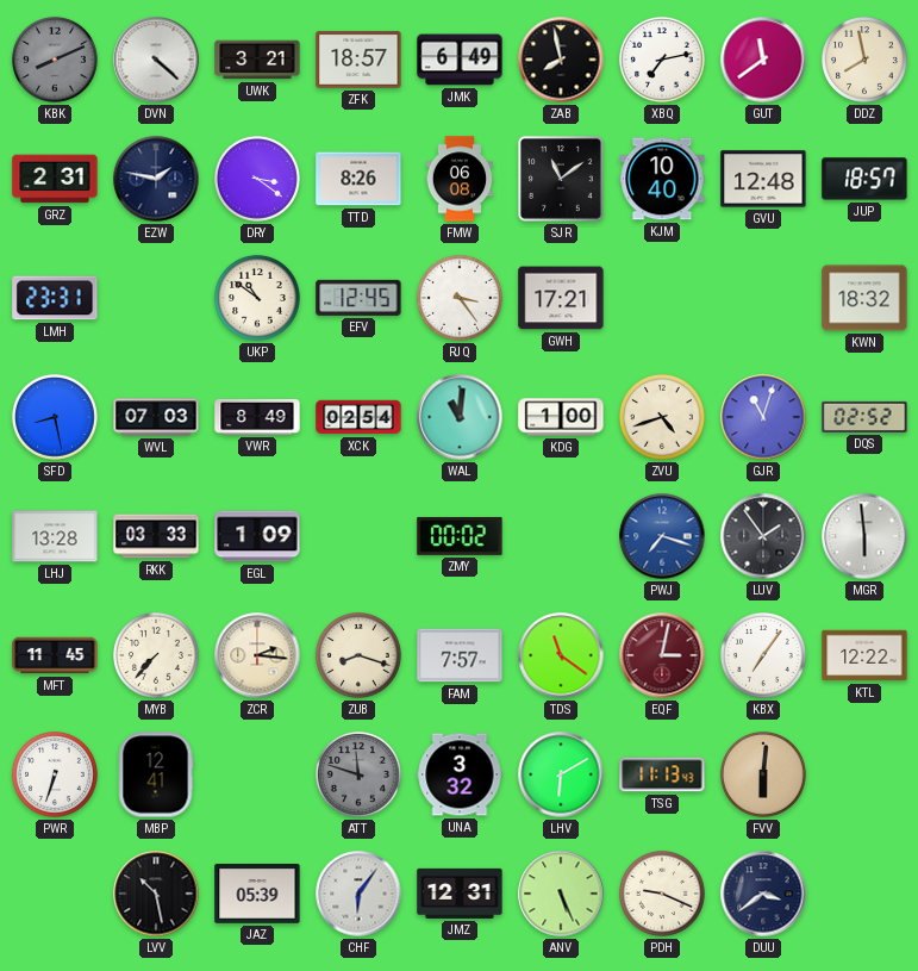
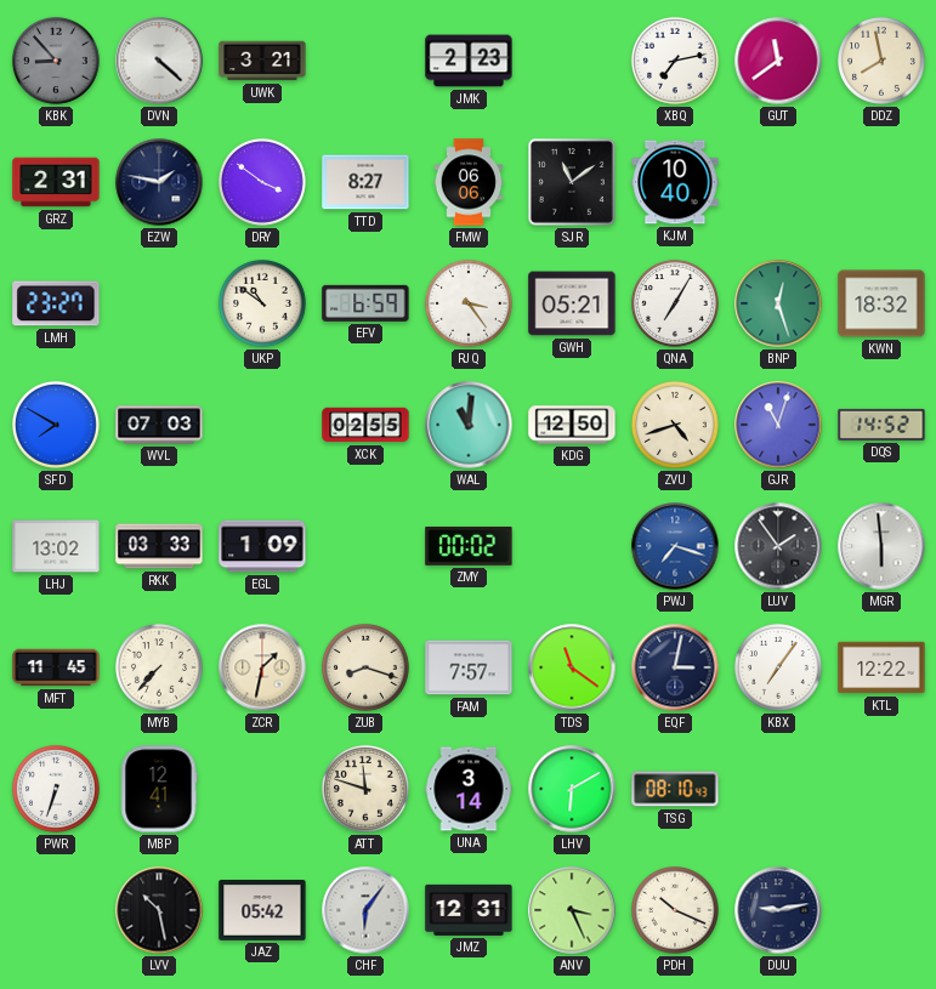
KBK: 8:11 -> 8:53 (56, 61)
ZFK: 18:57 -> none (358, 60)
JMK: 6:49 -> 2:23 (469, 61)
ZAB: 7:58 -> none (561, 60)
DRY: 3:21 -> 3:51 (262, 182)
TTD: 8:26 -> 8:27 (365, 182)
FMW: 06:08 -> 06:06 (469, 182)
GVU: 12:48 -> none (763, 179)
JUP: 18:57 -> none (864, 179)
LMH: 23:31 -> 23:27 (56, 303)
EFV: 12:45 -> 6:59 (365, 303)
GWH: 17:21 -> 05:21 (572, 303)
QNA: none -> 7:05 (675, 303)
BNP: none -> 12:27 (778, 303)
SFD: 8:28 -> 7:50 (56, 425)
VWR: 8:49 -> none (257, 417)
XCK: 02:54 -> 02:55 (365, 425)
KDG: 1:00 -> 12:50 (572, 425)
DQS: 02:52 -> 14:52 (881, 425)
LHJ: 13:28 -> 13:02 (56, 546)
ZCR: 2:16 -> 1:32 (262, 667)
EQF dial: burgundy -> navy (675, 667)
ATT dial: grey -> cream (365, 789)
UNA: 3:32 -> 3:14 (469, 789)
TSG: 11:13 -> 08:10 (675, 789)
FVV: 6:01 -> none (763, 774)
JAZ: 05:39 -> 05:42 (262, 911)
ANV: 5:26 -> 3:26 (572, 910)
PDH: 9:19 -> 10:19 (675, 910)
DUU: 3:39 -> 9:13 (778, 910)
